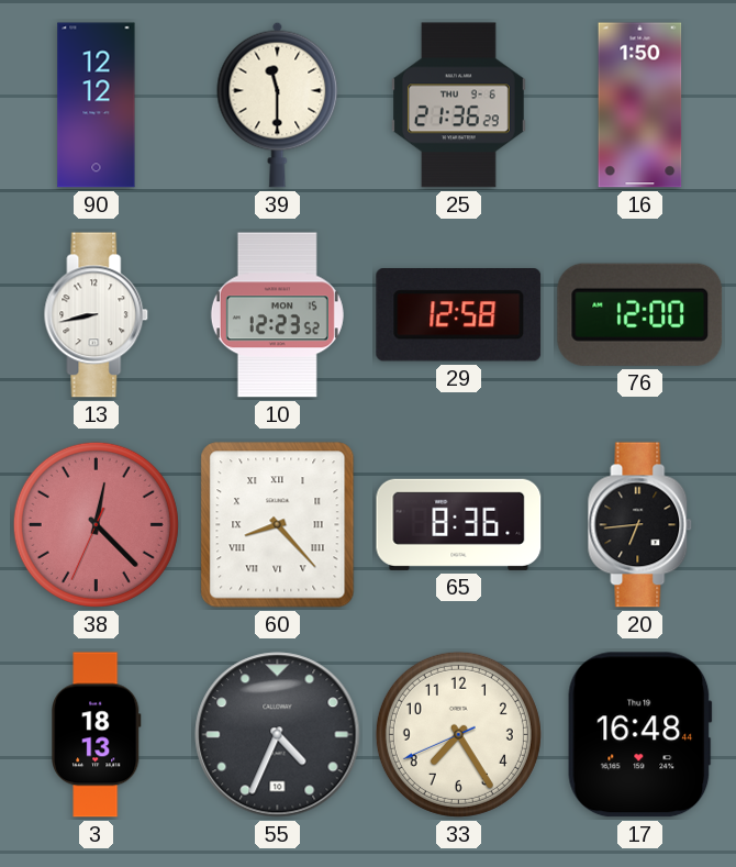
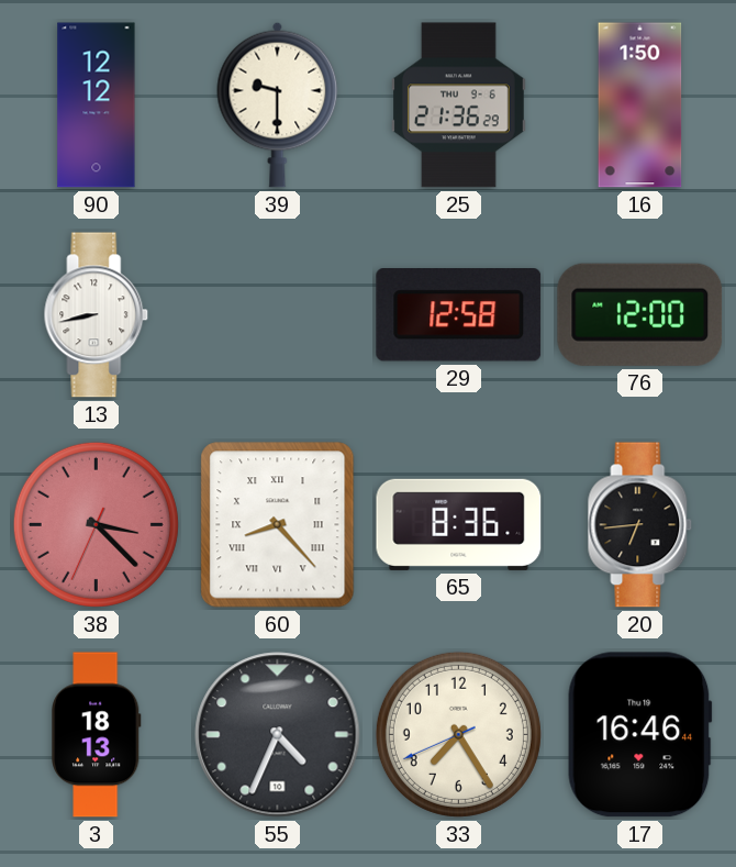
39: 11:30 -> 9:30 (278, 104)
10: 12:23 -> none (277, 315)
38: 12:22 -> 3:22 (96, 524)
17: 16:48 -> 16:46 (640, 735)
